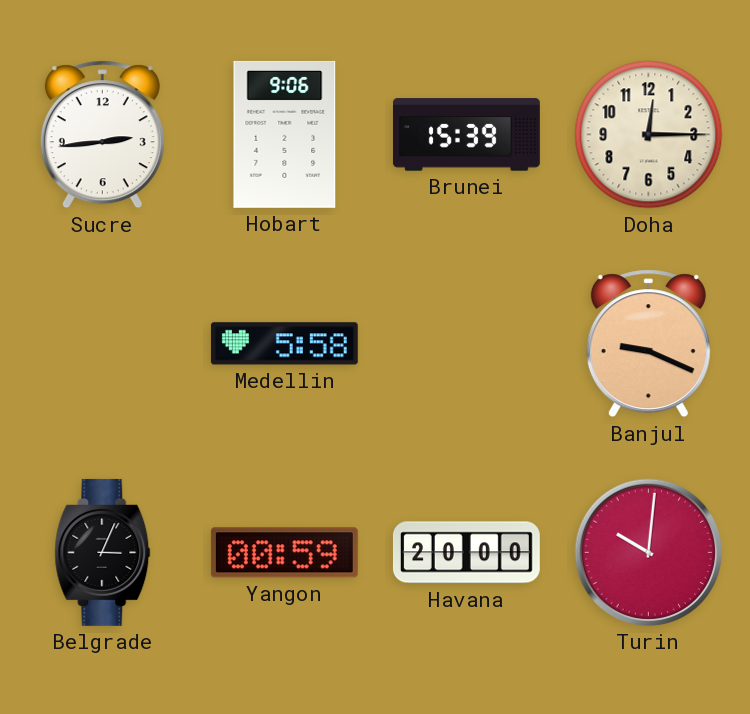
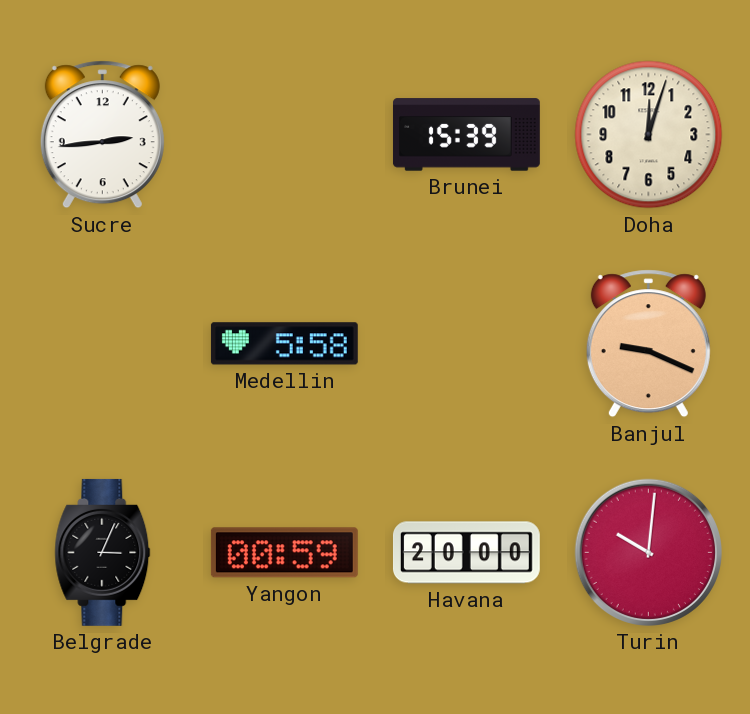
Hobart: 9:06 -> none (285, 134)
Doha: 12:15 -> 12:03 (649, 135)
